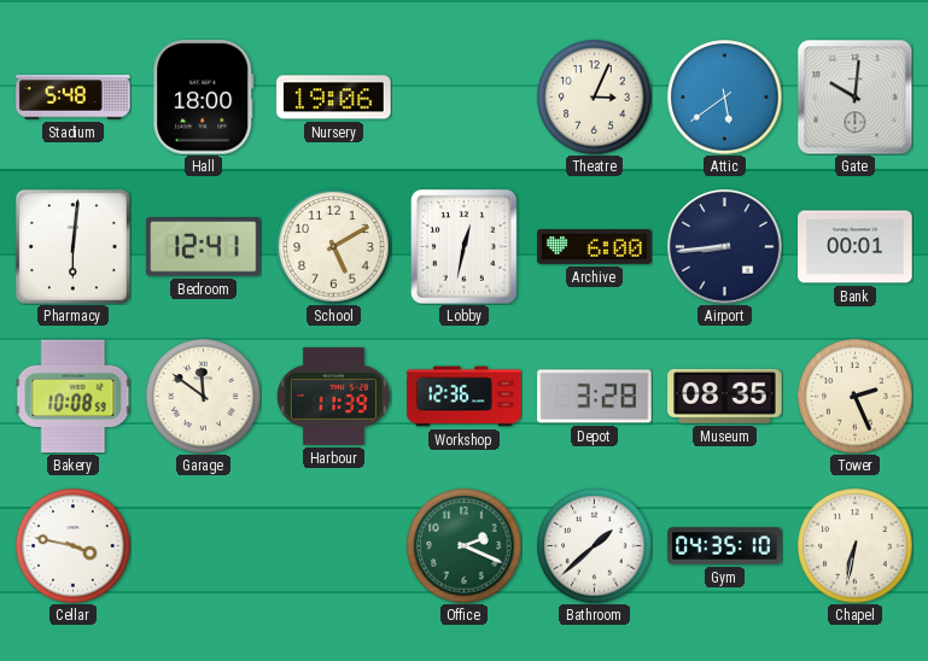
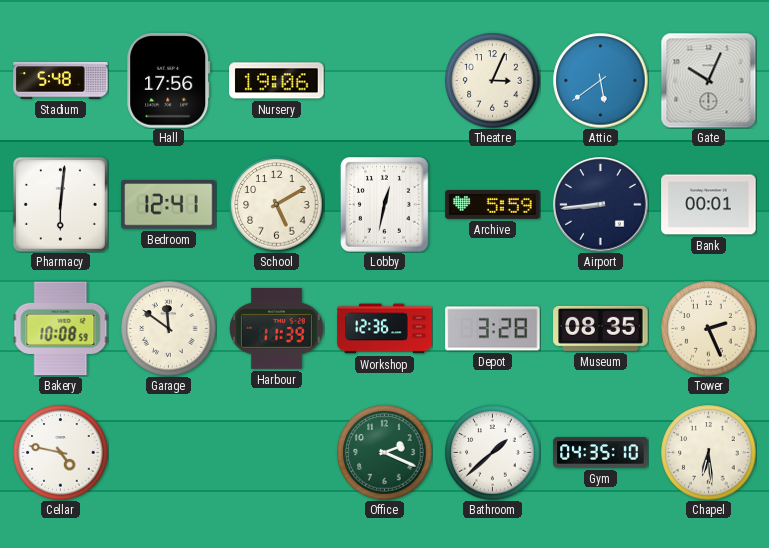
Hall: 18:00 -> 17:56 (169, 81)
Gate: 10:01 -> 10:04 (708, 80)
Archive: 6:00 -> 5:59 (493, 205)
Cellar: 3:47 -> 4:47 (60, 452)
Chapel: 6:32 -> 6:29 (708, 452)
